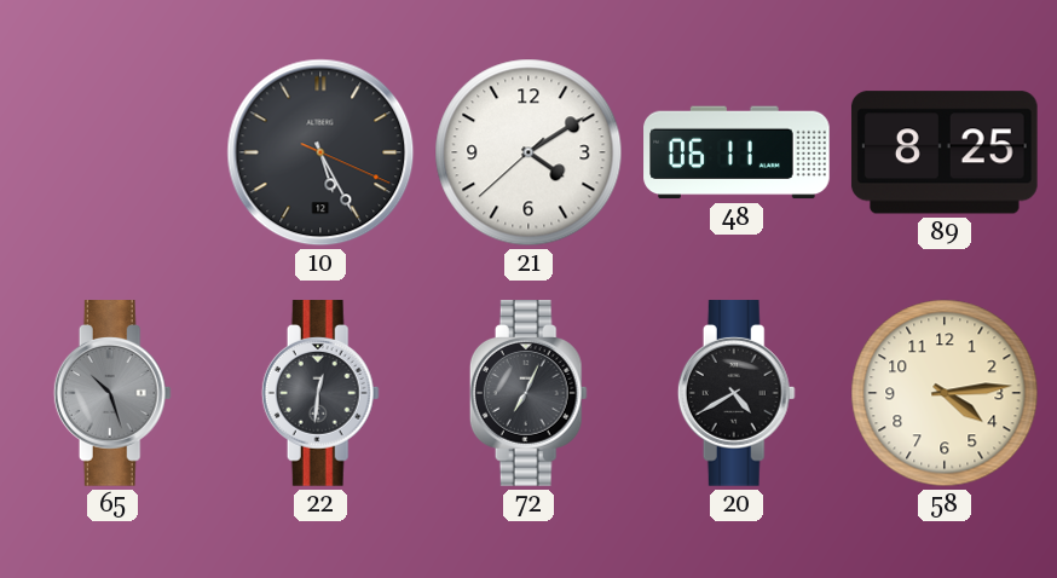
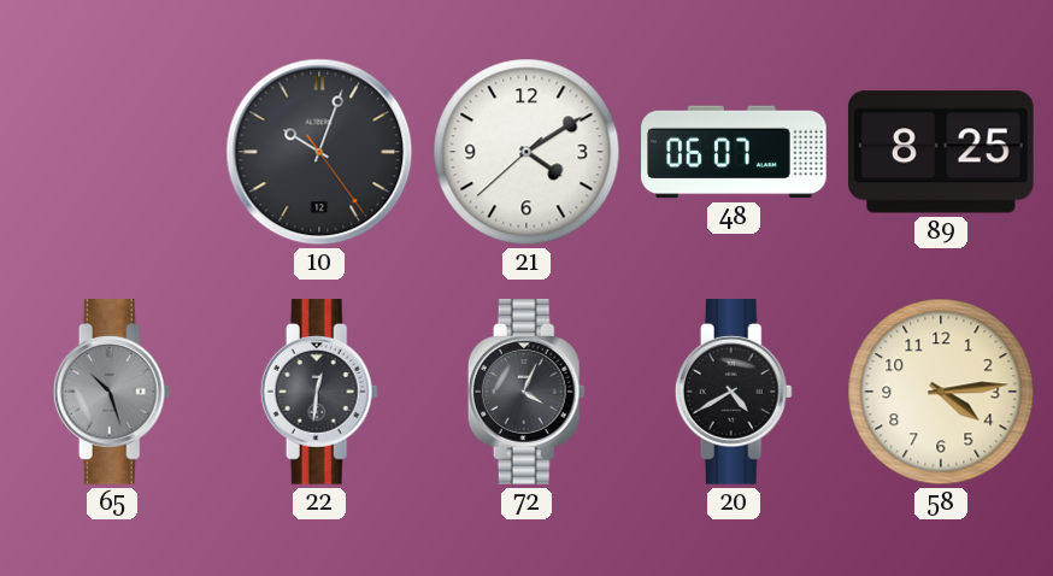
10: 5:25 -> 10:03 (319, 152)
48: 06:11 -> 06:07 (734, 152)
72: 7:04 -> 4:04 (526, 392)
